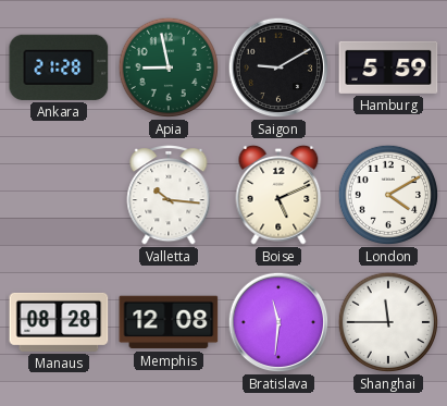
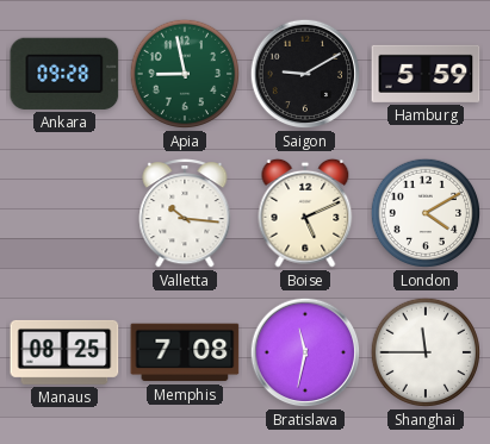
Ankara: 21:28 -> 09:28 (64, 74)
Manaus: 08:28 -> 08:25 (64, 352)
Memphis: 12:08 -> 7:08 (185, 352)
Bratislava: 11:31 -> 11:32 (305, 352)
